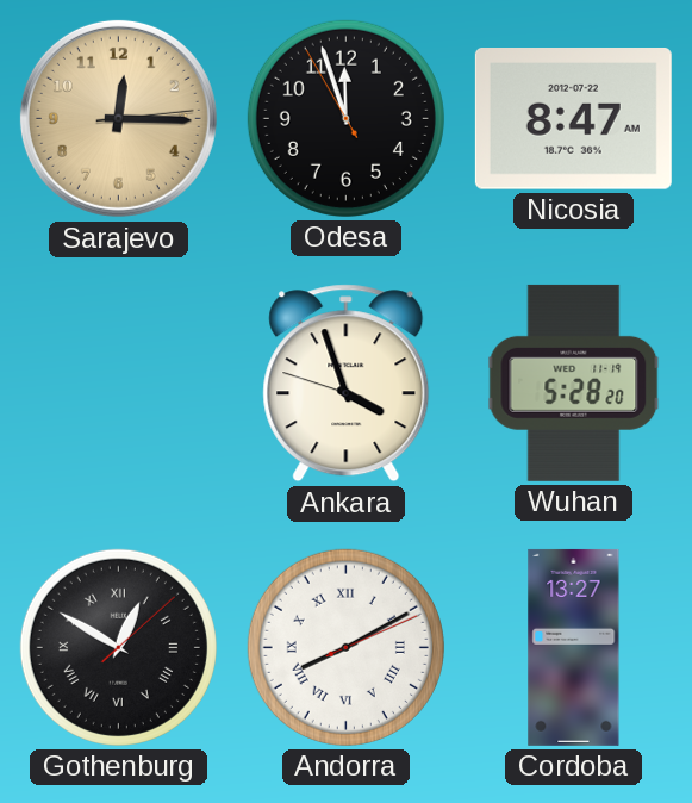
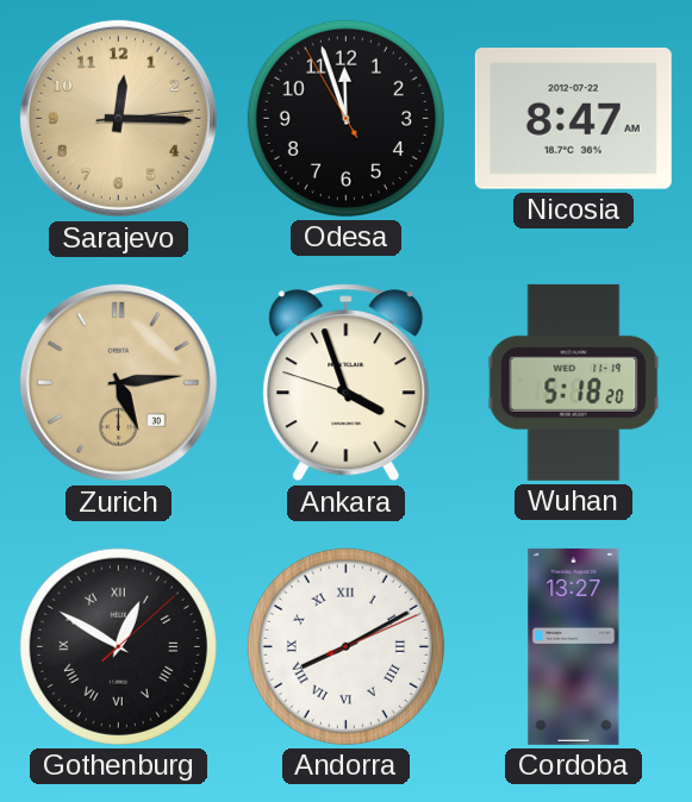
Zurich: none -> 5:14 (118, 382)
Wuhan: 5:28 -> 5:18 (574, 382)
